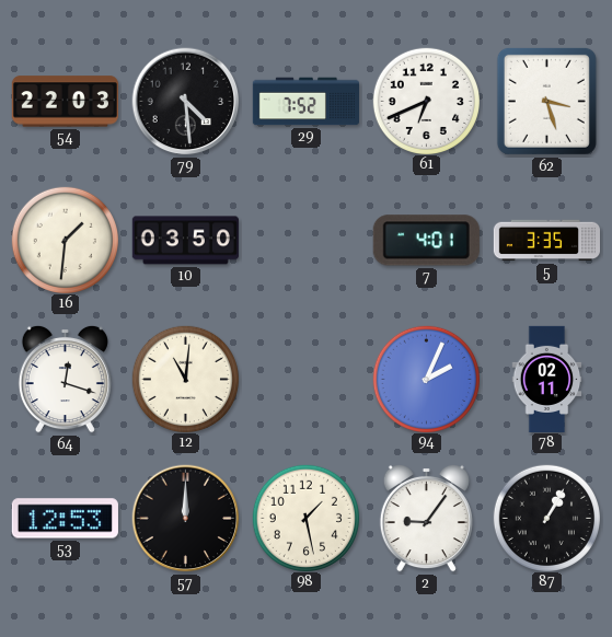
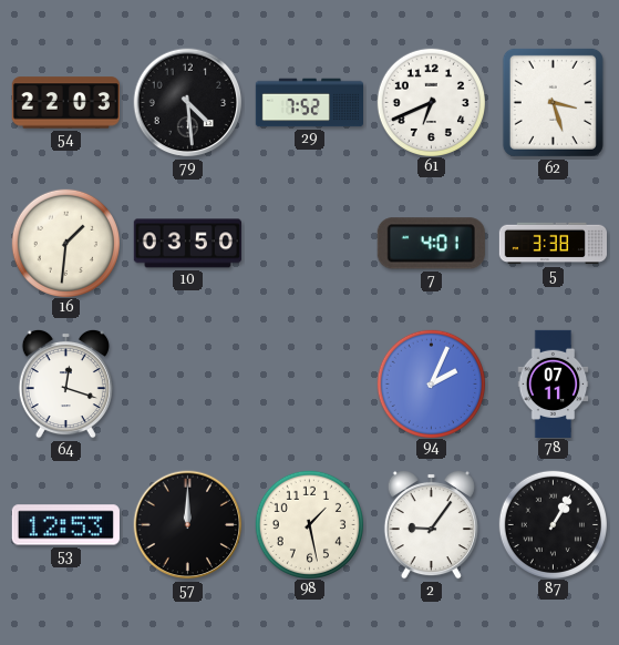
5: 3:35 -> 3:38 (553, 244)
12: 11:01 -> none (185, 379)
78: 02:11 -> 07:11 (554, 383)
